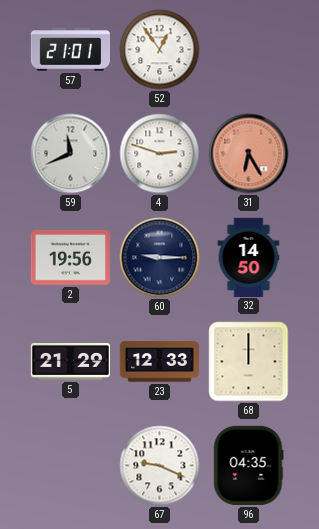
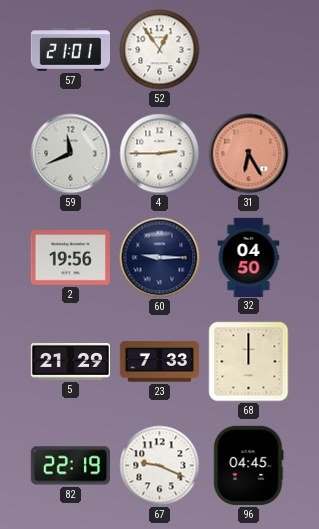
4: 2:48 -> 2:45 (160, 154)
32: 14:50 -> 04:50 (249, 257)
23: 12:33 -> 7:33 (159, 362)
82: none -> 22:19 (70, 466)
96: 04:35 -> 04:45 (249, 465)
